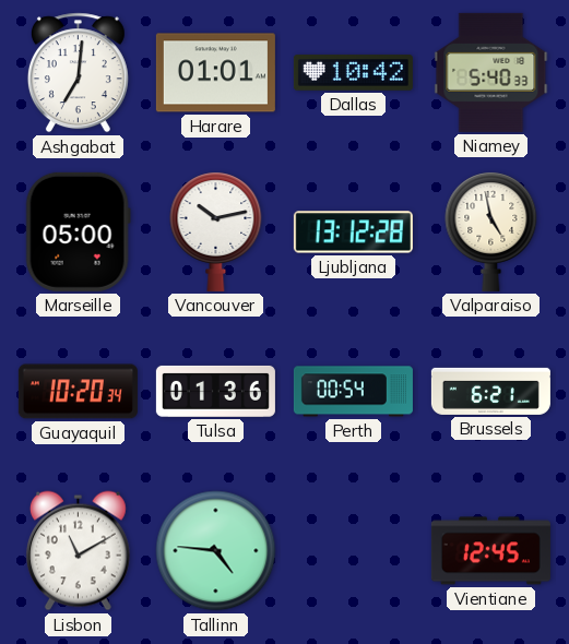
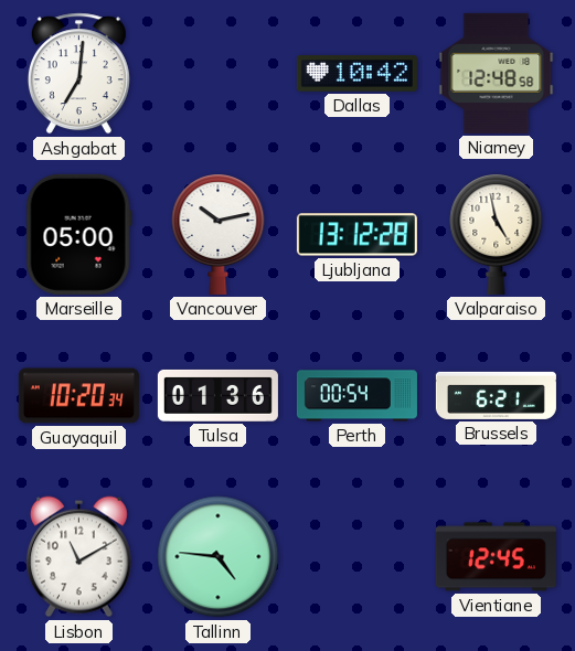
Harare: 01:01 -> none (215, 73)
Niamey: 5:40 -> 12:48 (497, 73)
